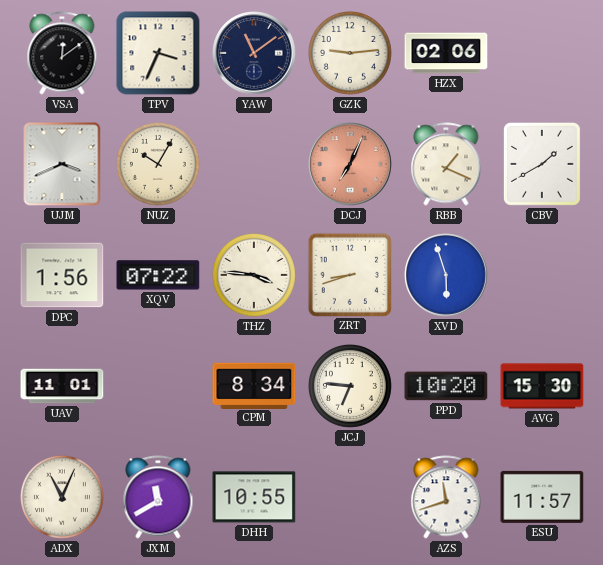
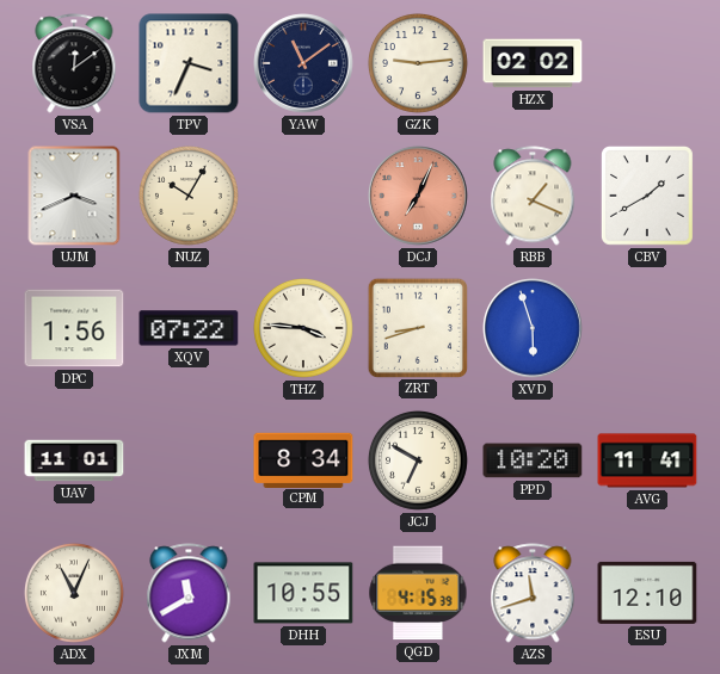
HZX: 02:06 -> 02:02 (533, 63)
JCJ: 6:46 -> 6:50 (418, 460)
AVG: 15:30 -> 11:41 (647, 460)
QGD: none -> 4:15 (418, 593)
ESU: 11:57 -> 12:10 (647, 593)
